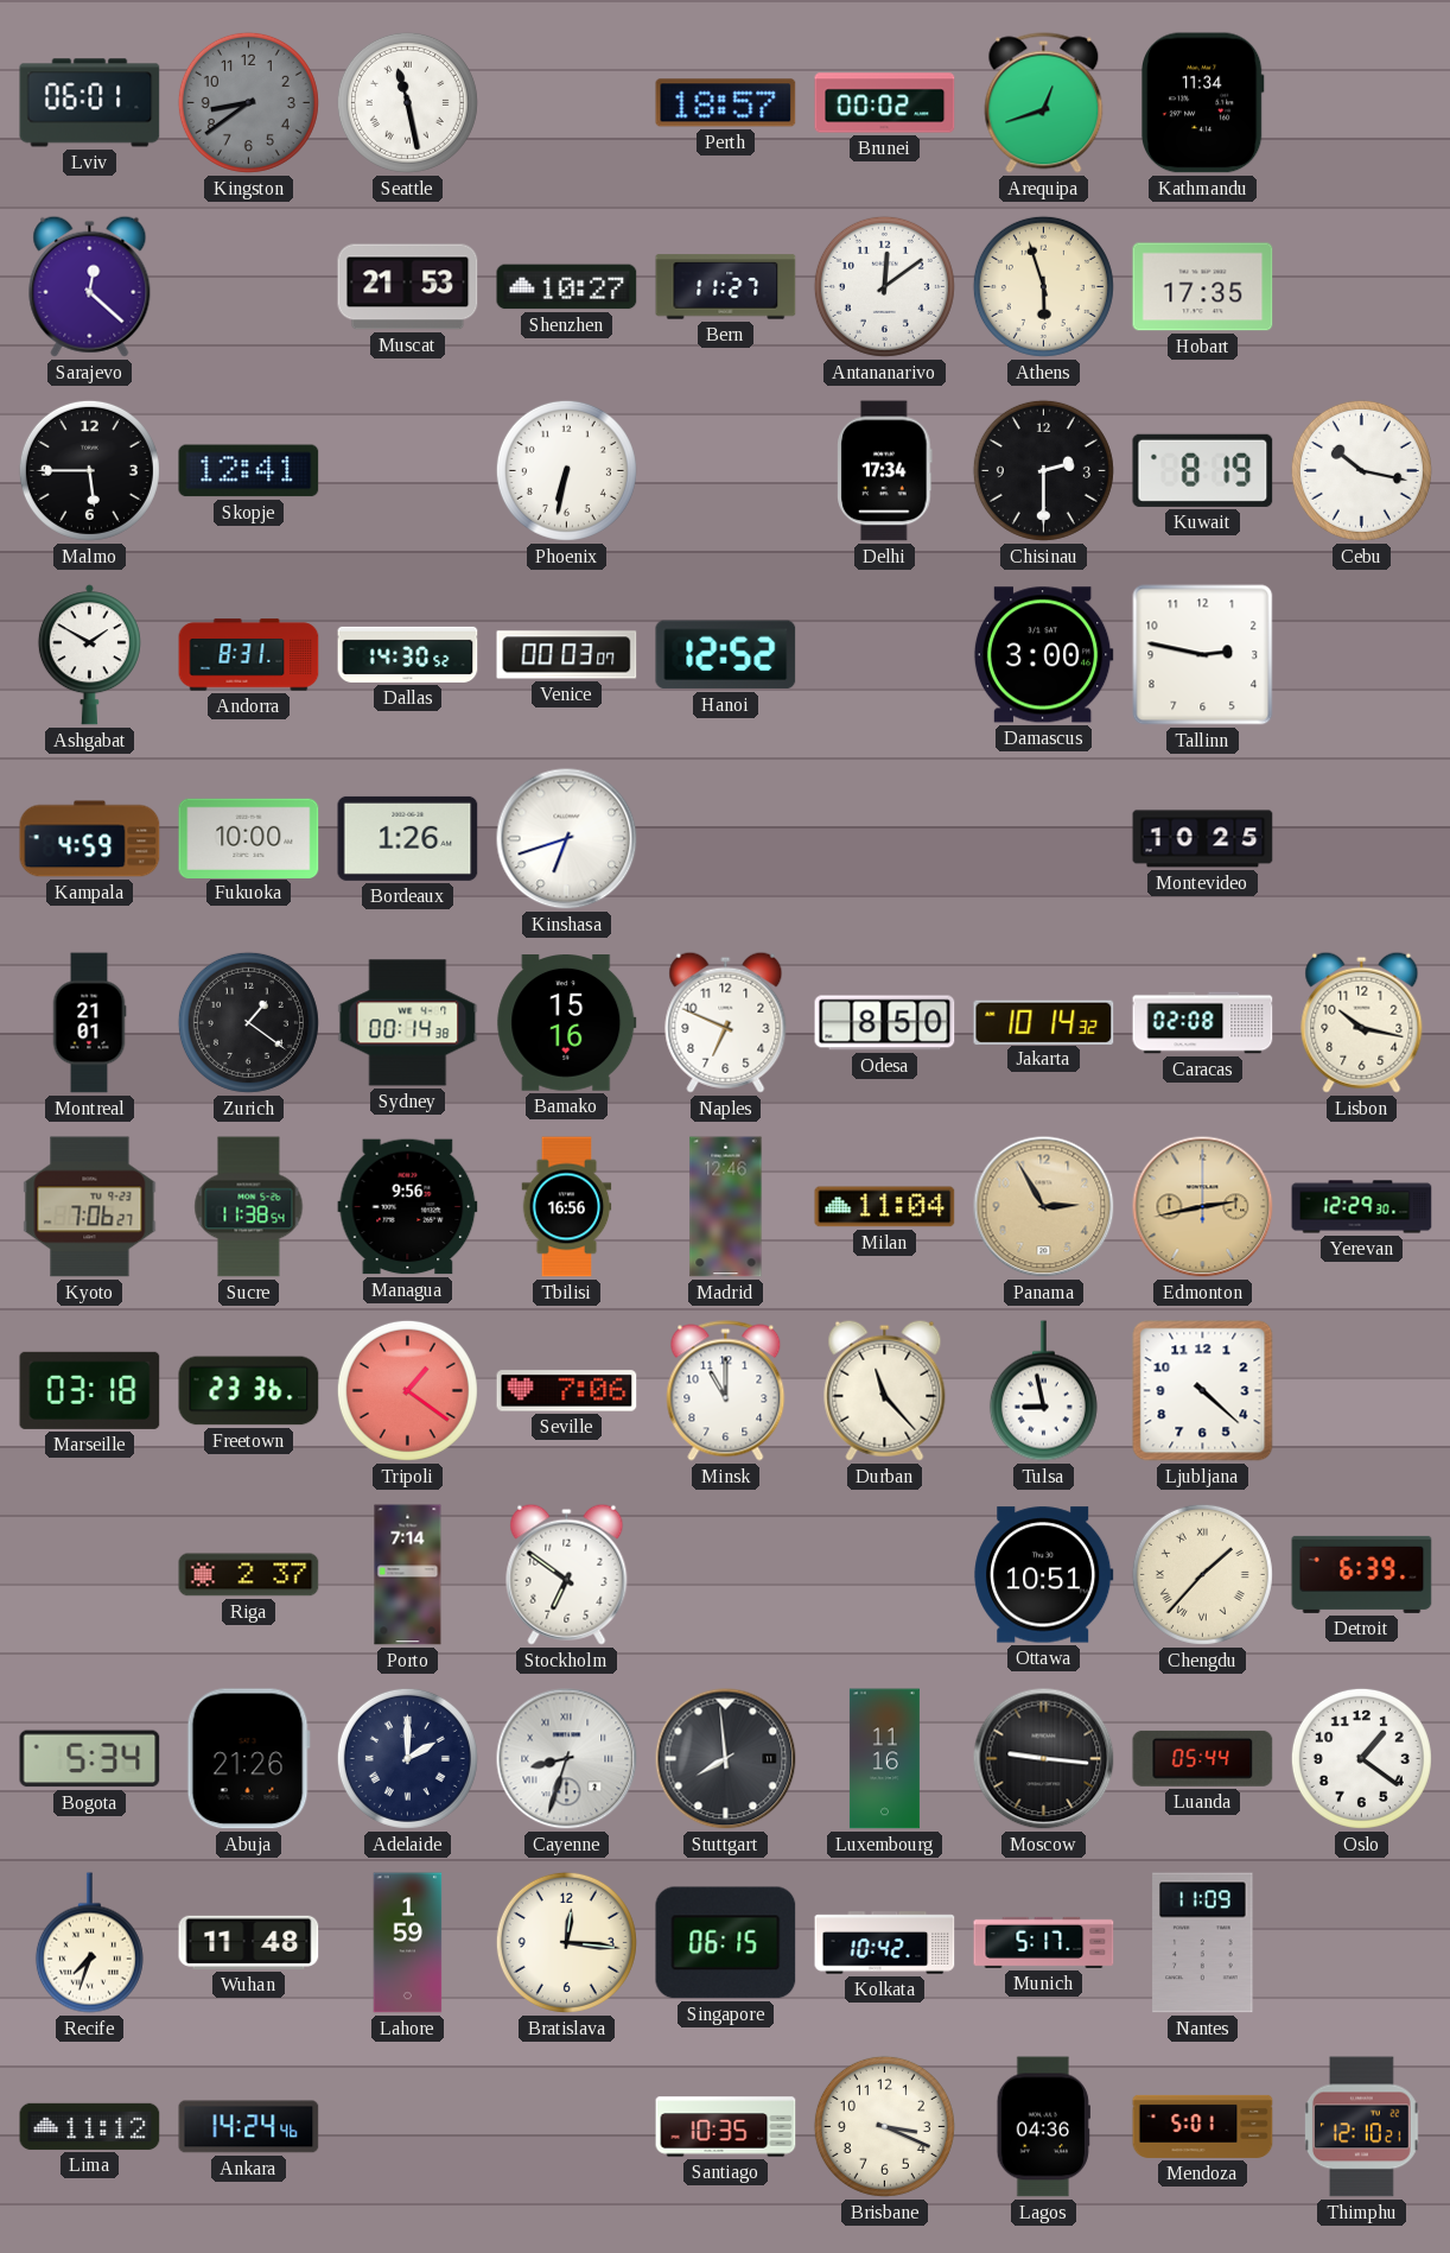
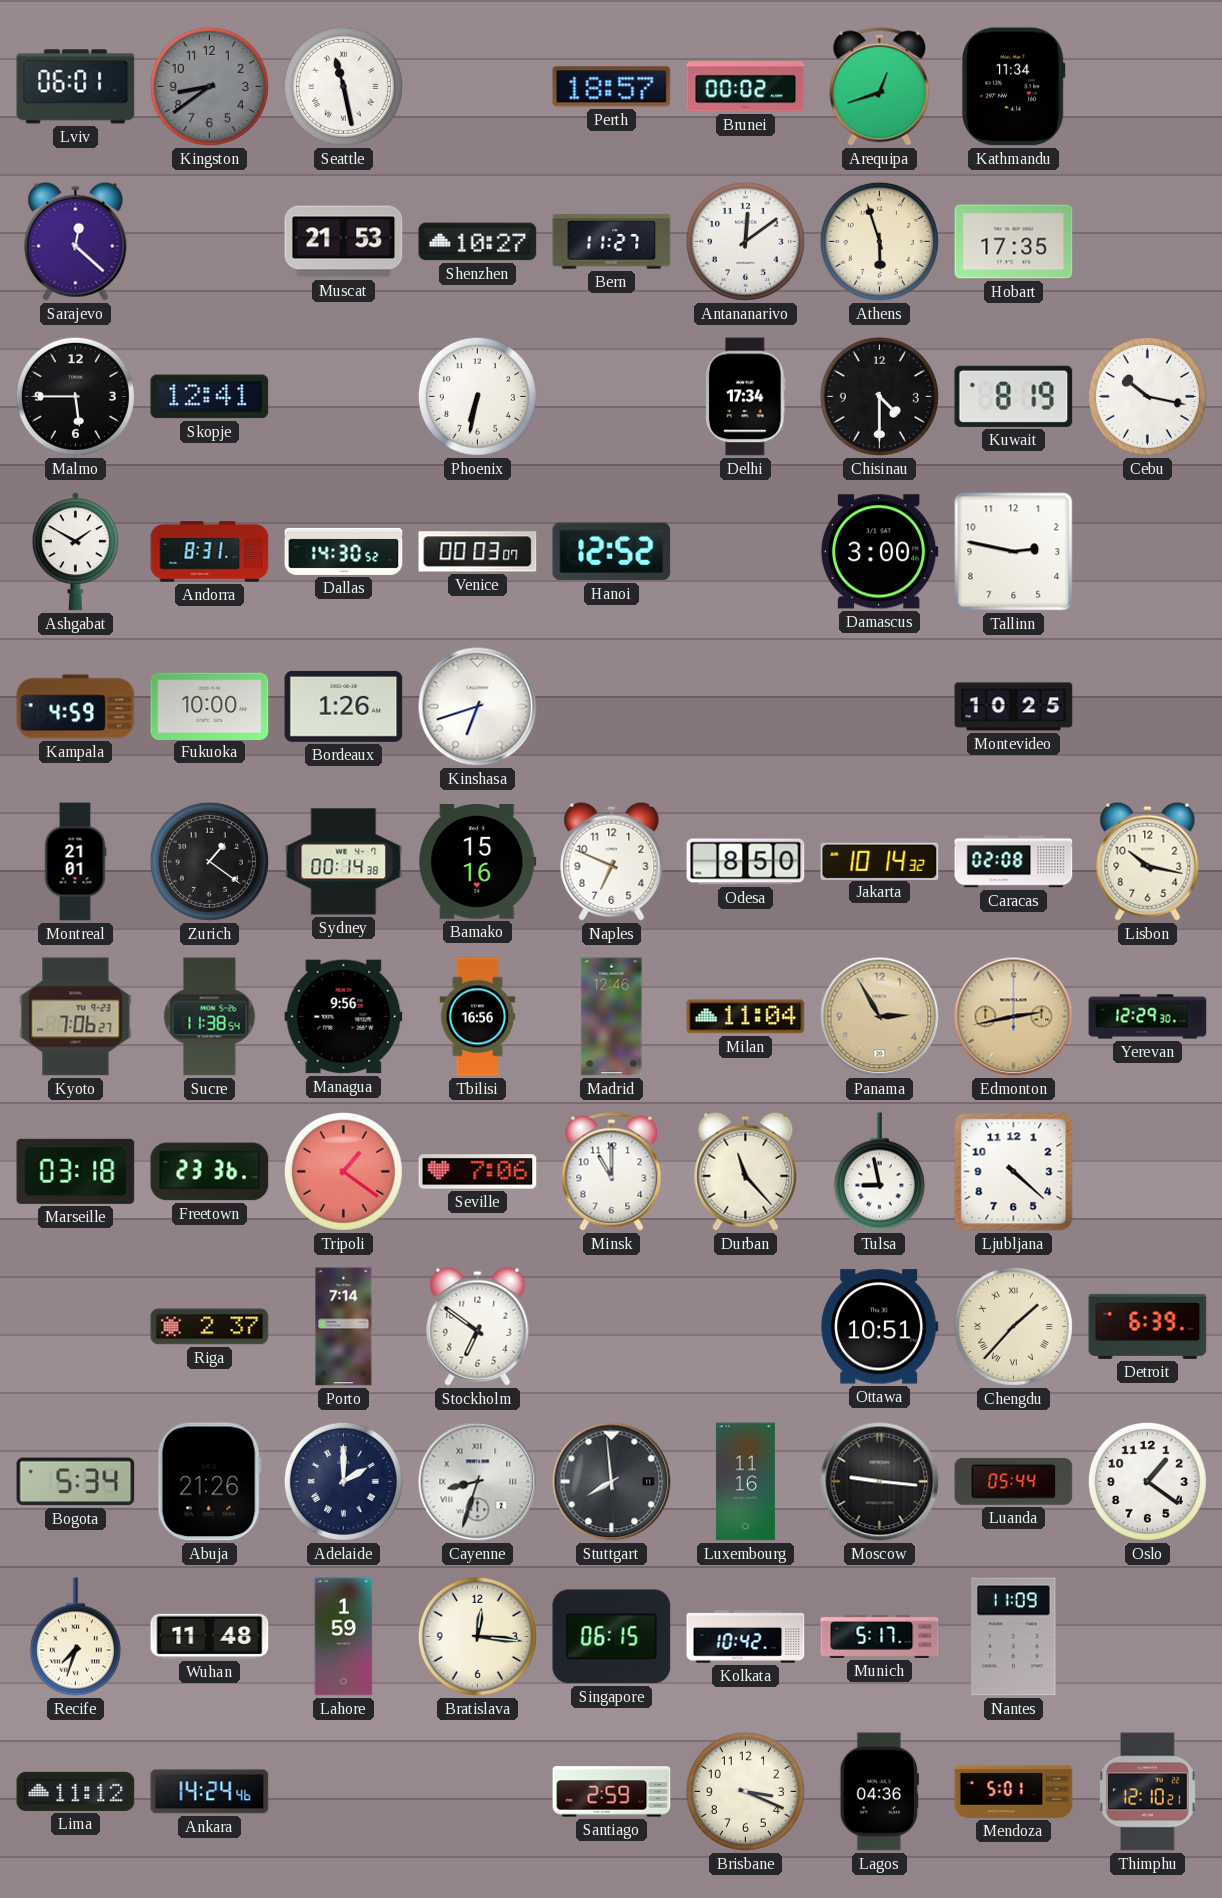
Chisinau: 2:30 -> 4:30 (879, 396)
Santiago: 10:35 -> 2:59 (612, 1792)
